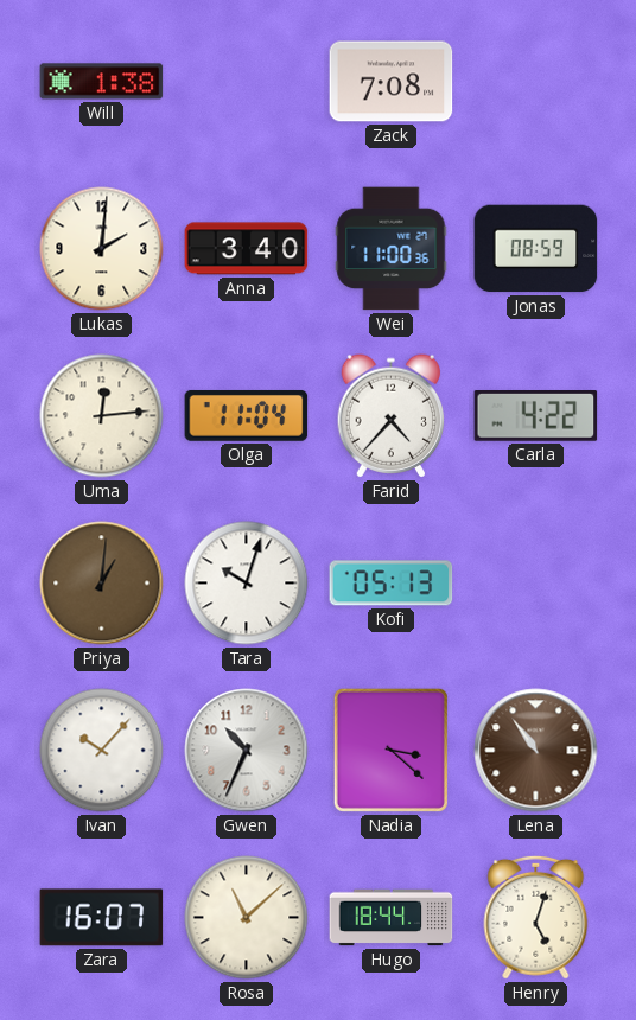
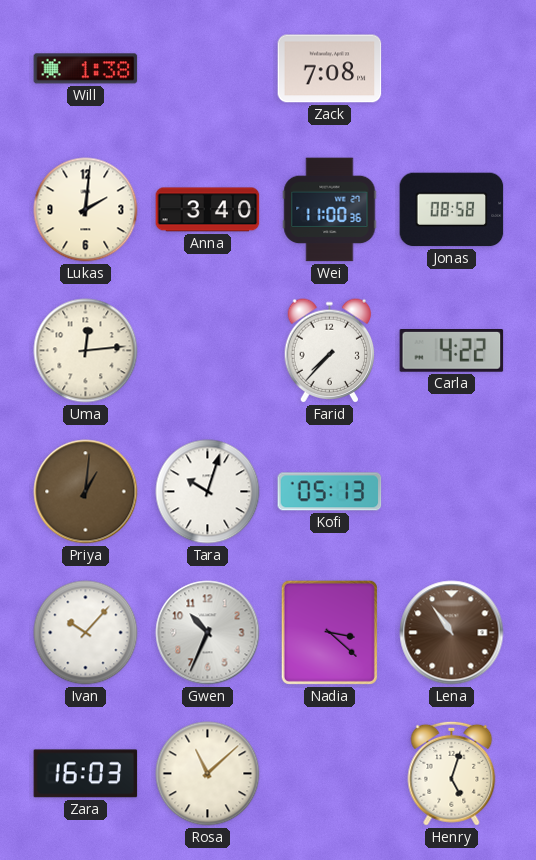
Jonas: 08:59 -> 08:58 (452, 210)
Olga: 11:04 -> none (247, 415)
Farid: 4:37 -> 7:37 (330, 351)
Zara: 16:07 -> 16:03 (86, 774)
Hugo: 18:44 -> none (392, 918)
